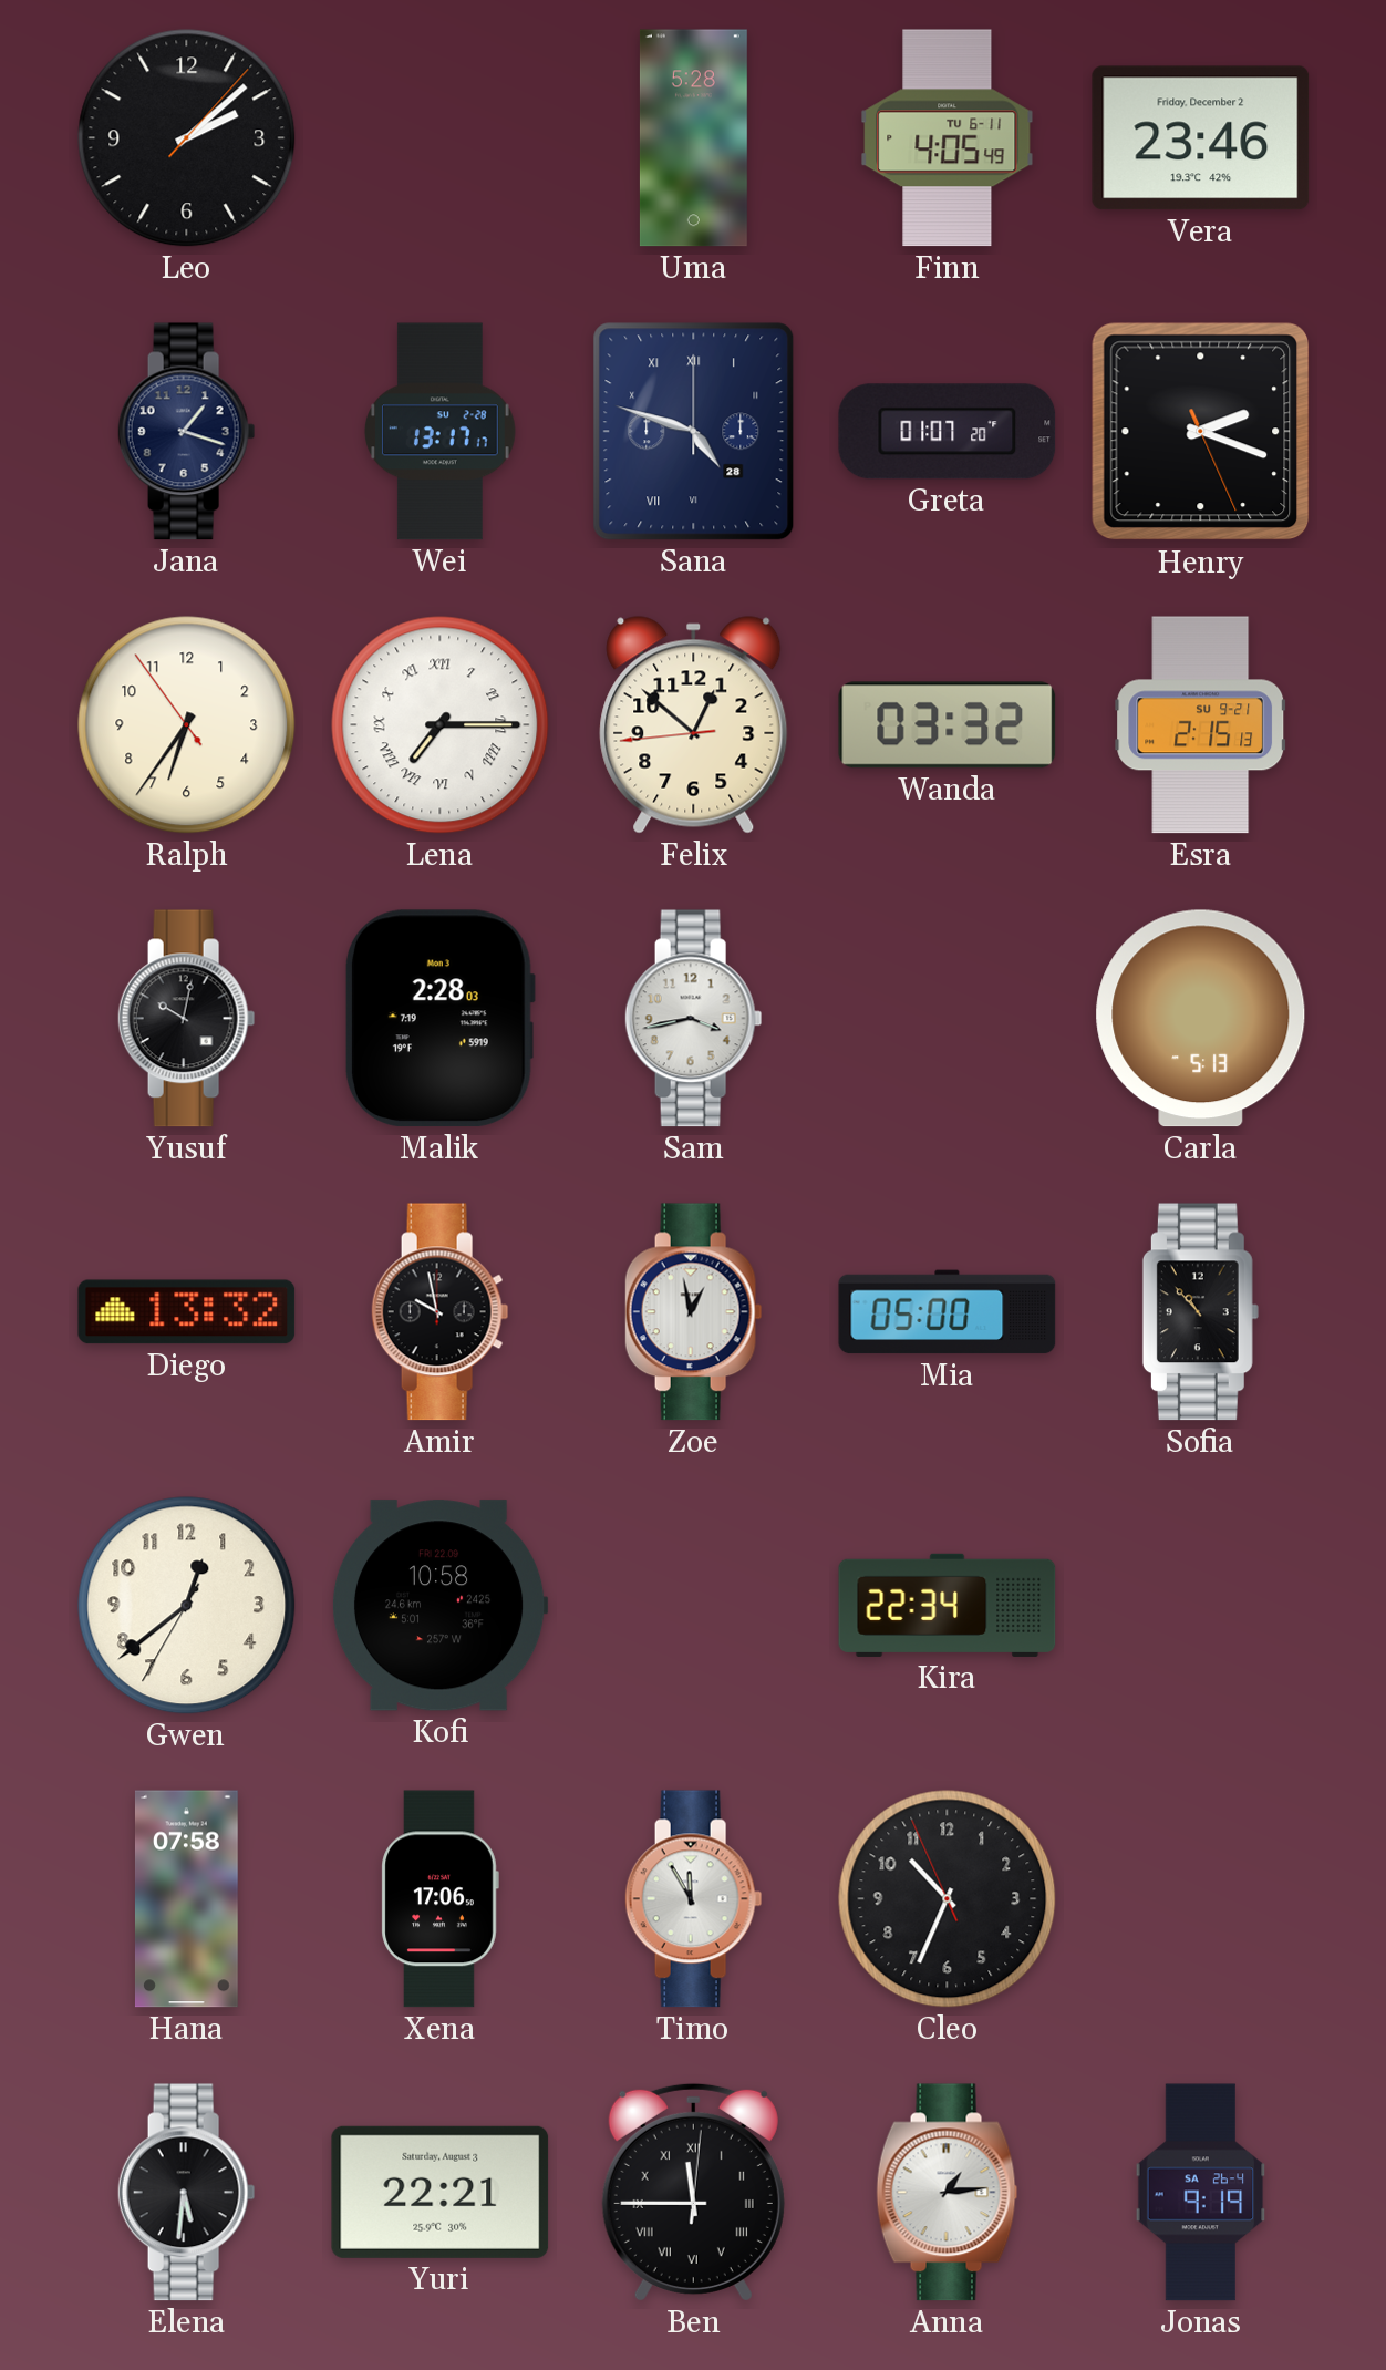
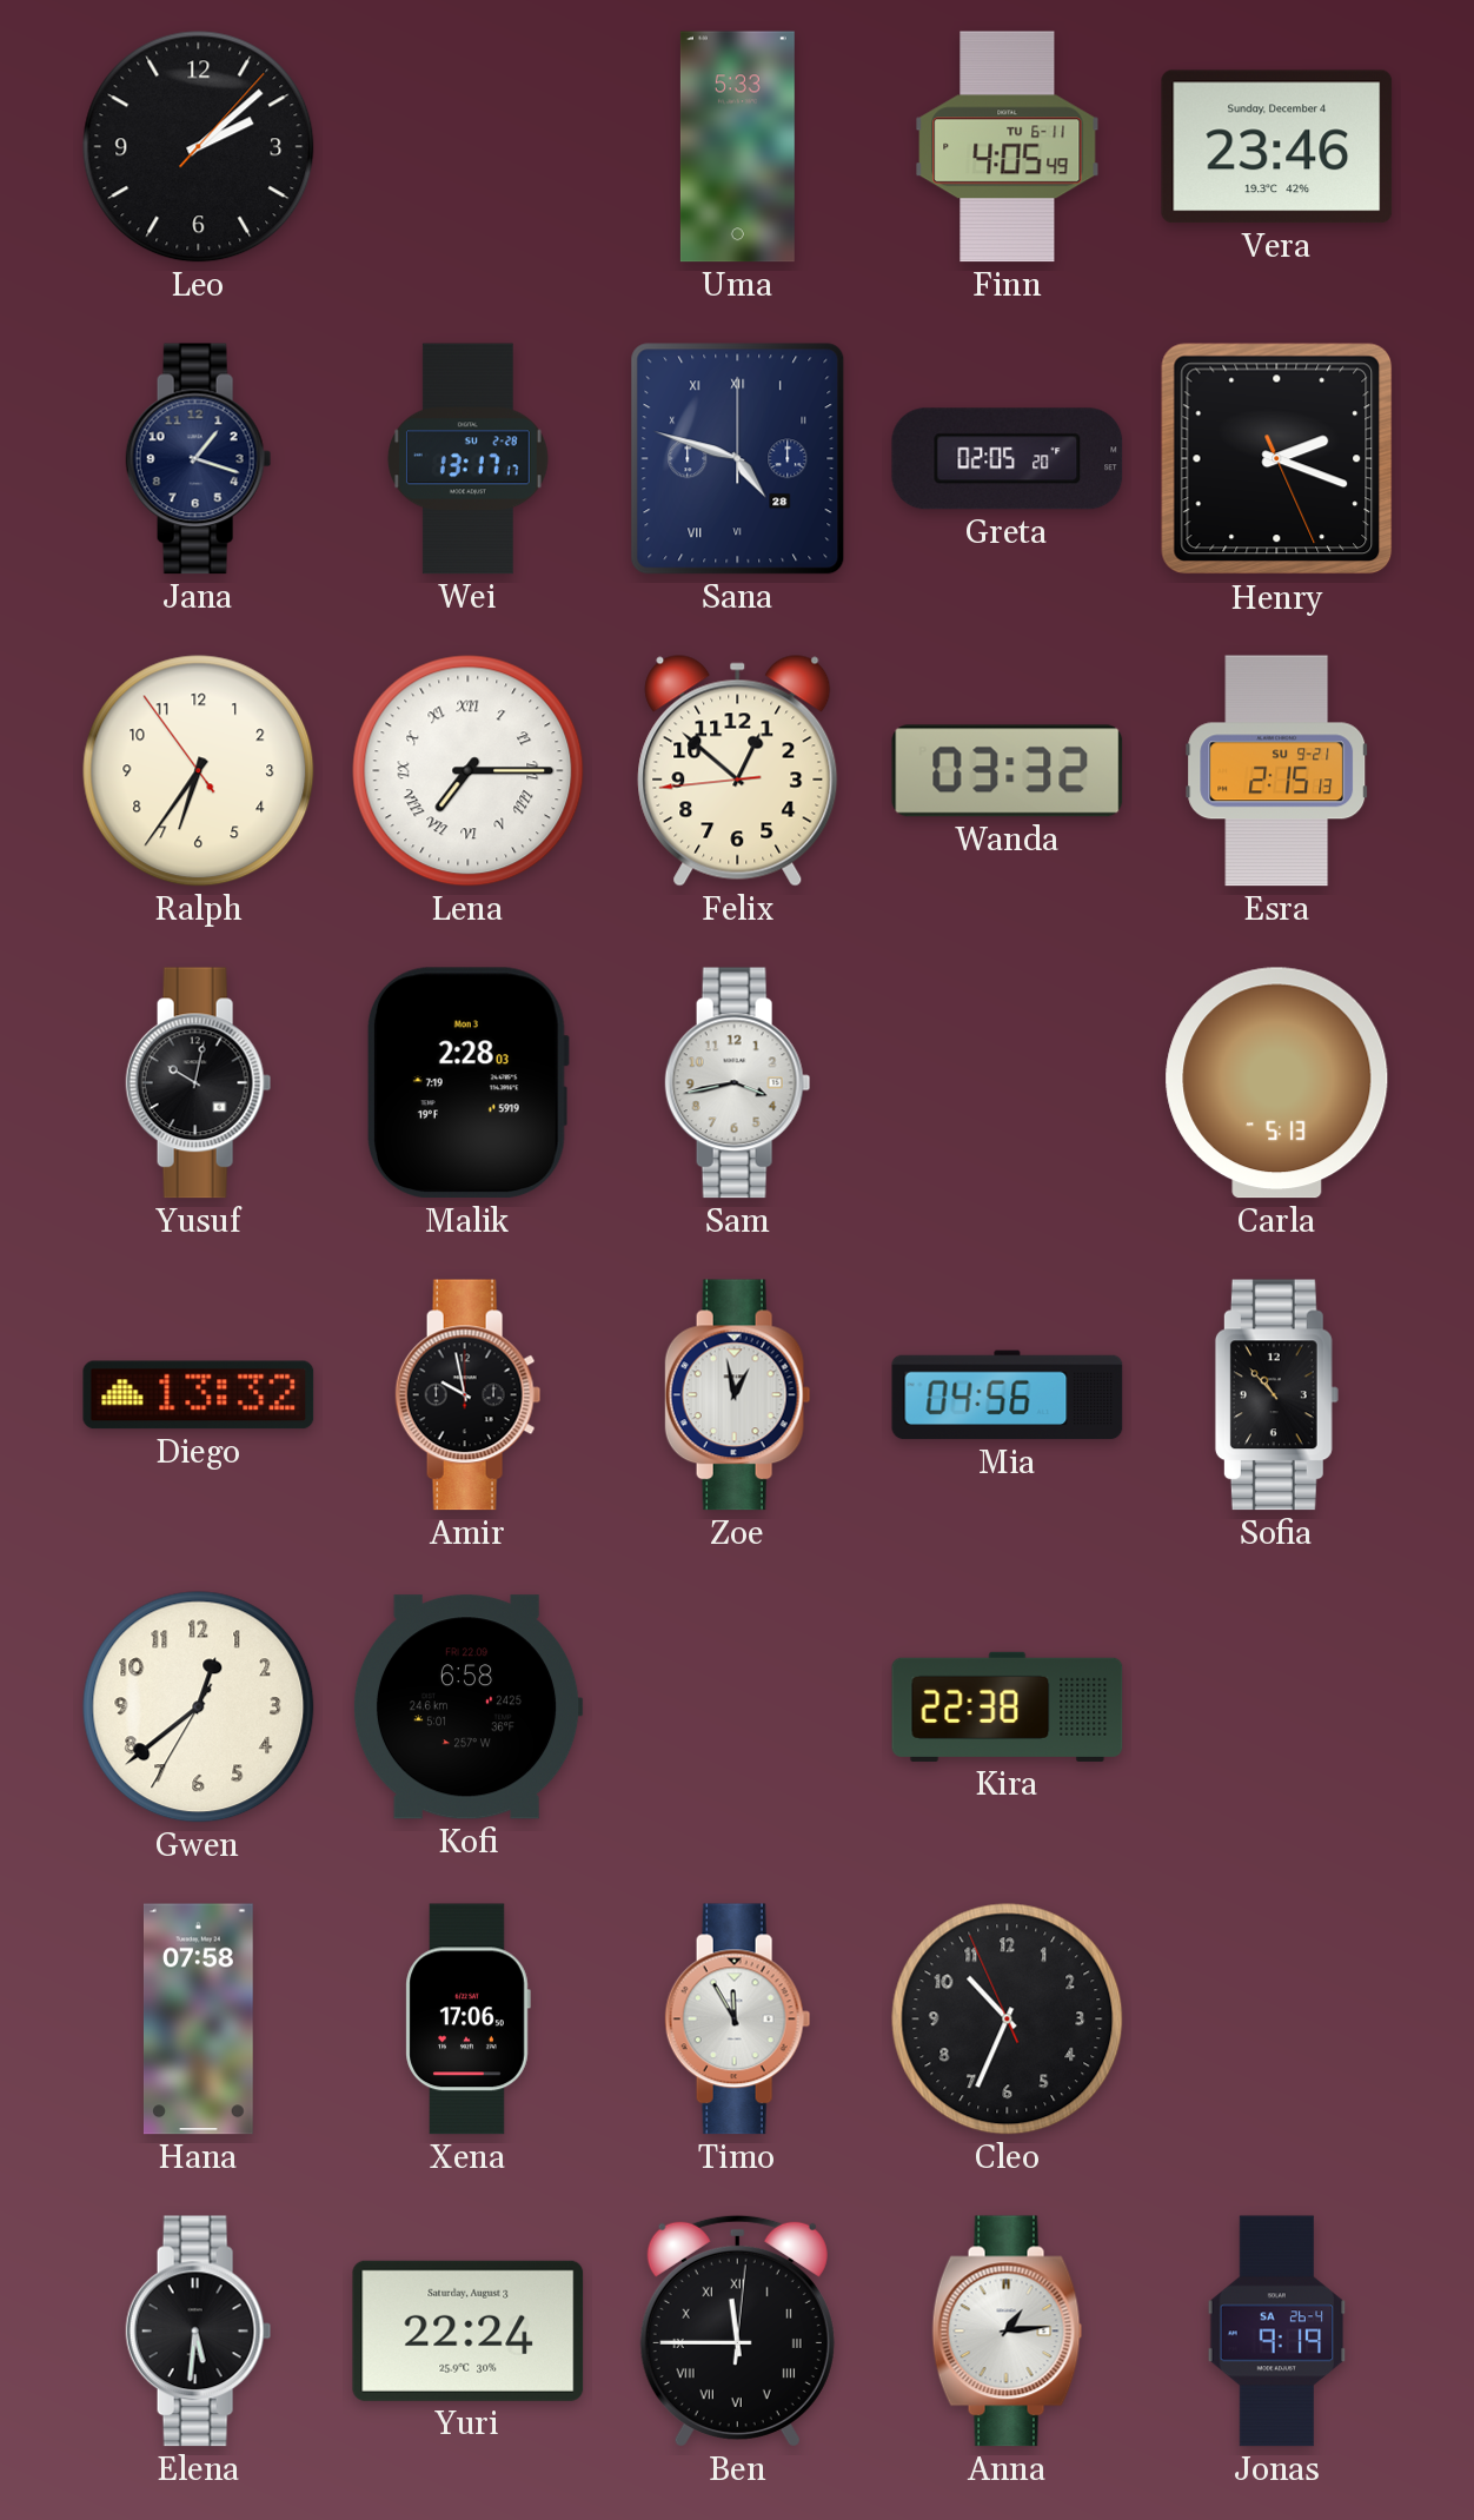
Uma: 5:28 -> 5:33 (737, 147)
Vera date: Friday, December 2 -> Sunday, December 4 (1277, 147)
Greta: 01:07 -> 02:05 (1008, 459)
Mia: 05:00 -> 04:56 (1008, 1395)
Kofi: 10:58 -> 6:58 (467, 1707)
Kira: 22:34 -> 22:38 (1008, 1706)
Yuri: 22:21 -> 22:24 (469, 2330)
